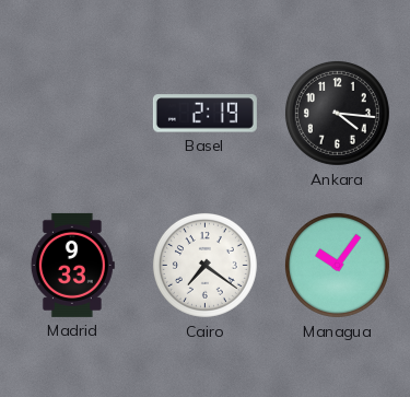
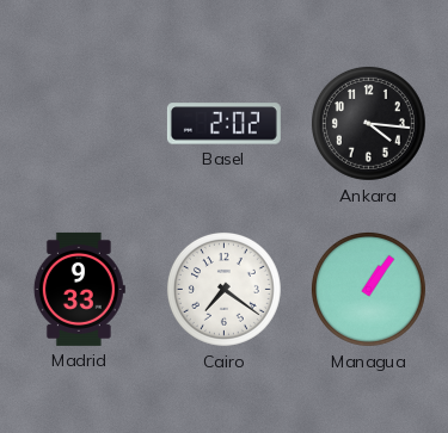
Basel: 2:19 -> 2:02 (223, 124)
Managua: 10:06 -> 1:06 (368, 289)
